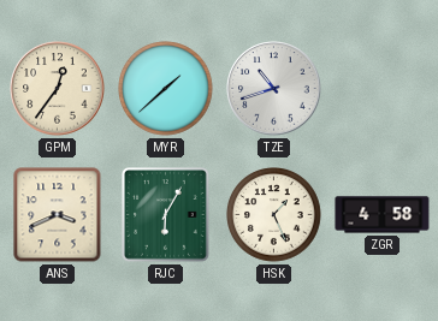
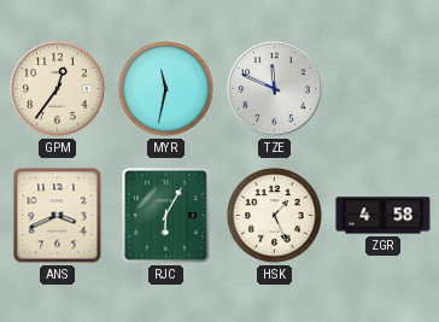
MYR: 1:38 -> 11:32 (166, 89)
TZE: 10:42 -> 11:49 (275, 89)
